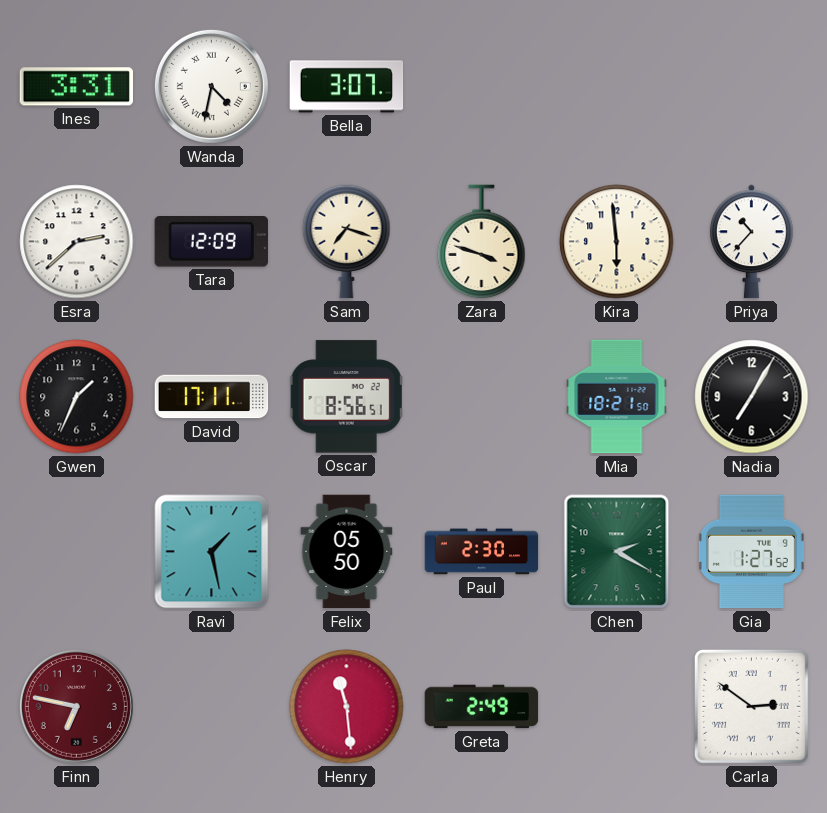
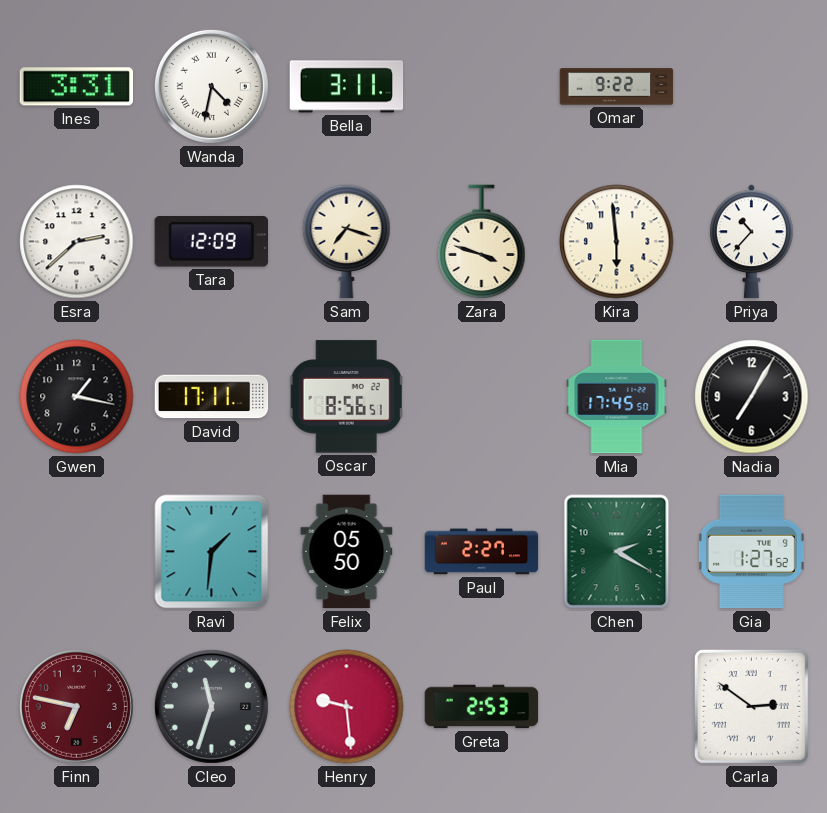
Bella: 3:07 -> 3:11 (347, 87)
Omar: none -> 9:22 (617, 87)
Gwen: 1:34 -> 1:17 (77, 397)
Mia: 18:21 -> 17:45 (617, 397)
Ravi: 1:28 -> 1:31 (212, 552)
Paul: 2:30 -> 2:27 (482, 552)
Cleo: none -> 11:33 (211, 706)
Henry: 11:29 -> 9:29 (347, 707)
Greta: 2:49 -> 2:53 (482, 707)
